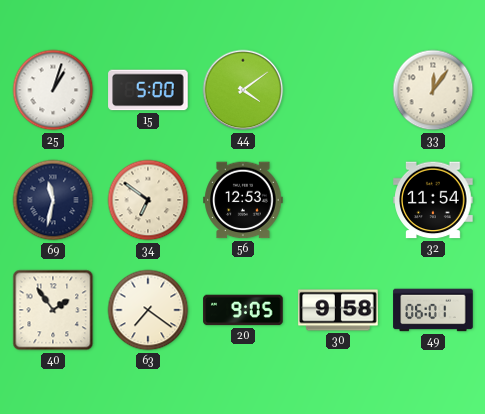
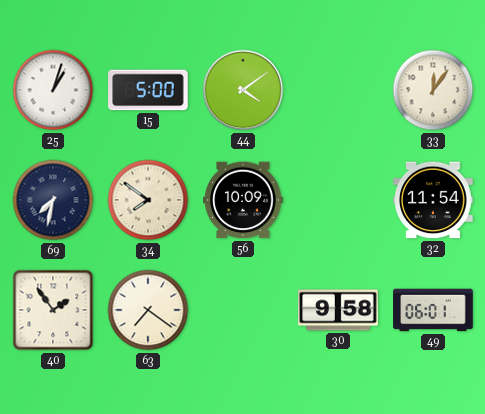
69: 11:32 -> 7:32 (53, 200)
34: 6:51 -> 7:51 (148, 200)
56: 12:53 -> 10:09 (243, 200)
20: 9:05 -> none (243, 310)
